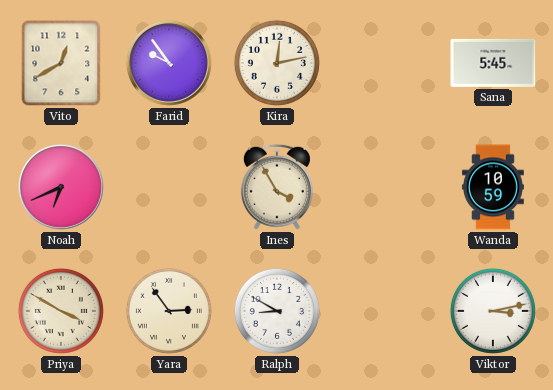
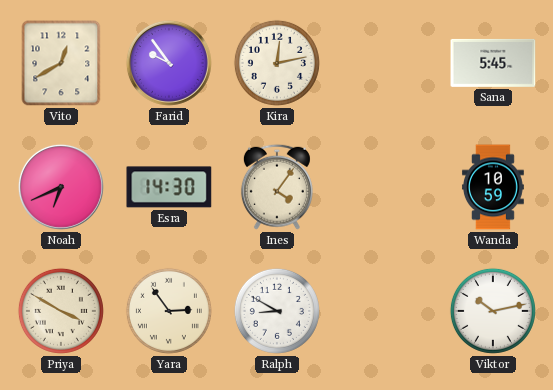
Esra: none -> 14:30 (169, 187)
Ines: 3:55 -> 4:06 (277, 187)
Viktor: 3:13 -> 10:13 (493, 311)
